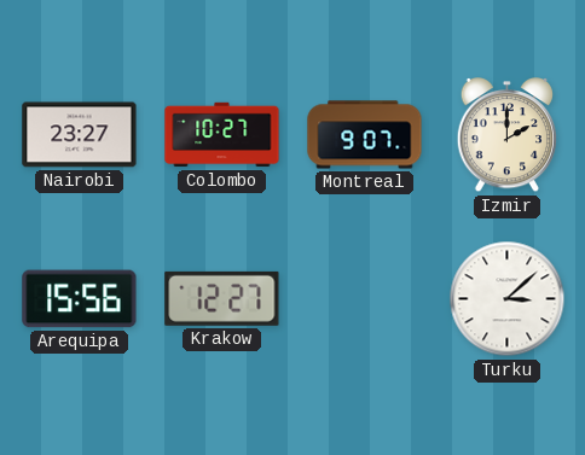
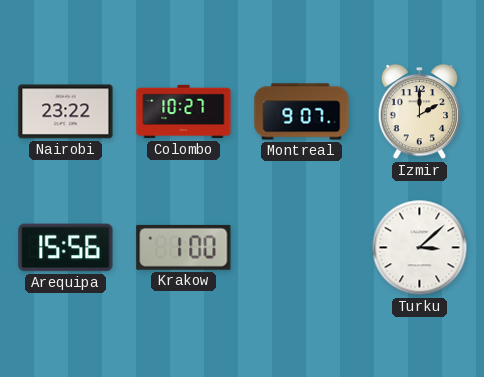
Nairobi: 23:27 -> 23:22 (66, 112)
Krakow: 12:27 -> 1:00 (184, 247)
